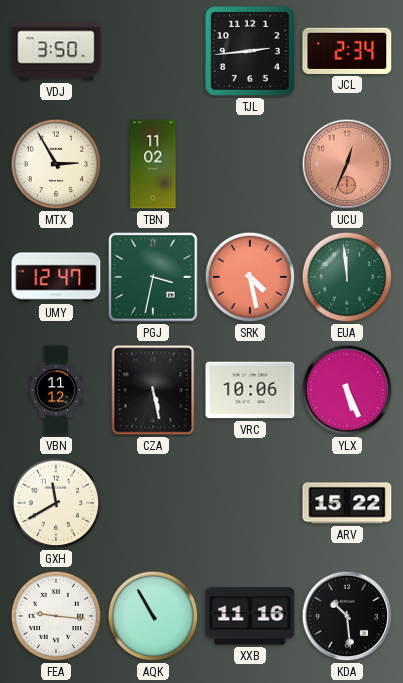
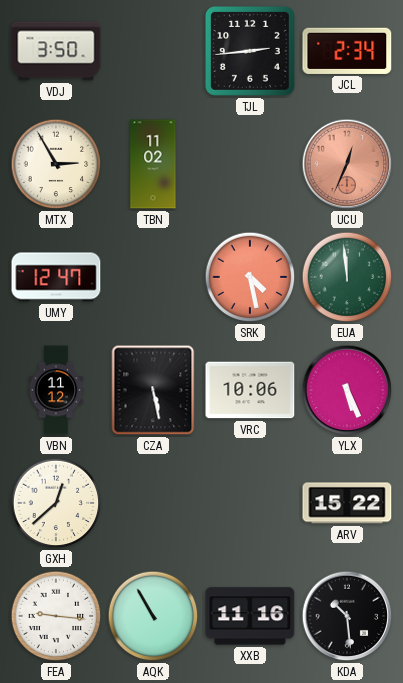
PGJ: 3:32 -> none (153, 277)
GXH: 11:40 -> 12:38 (56, 503)
